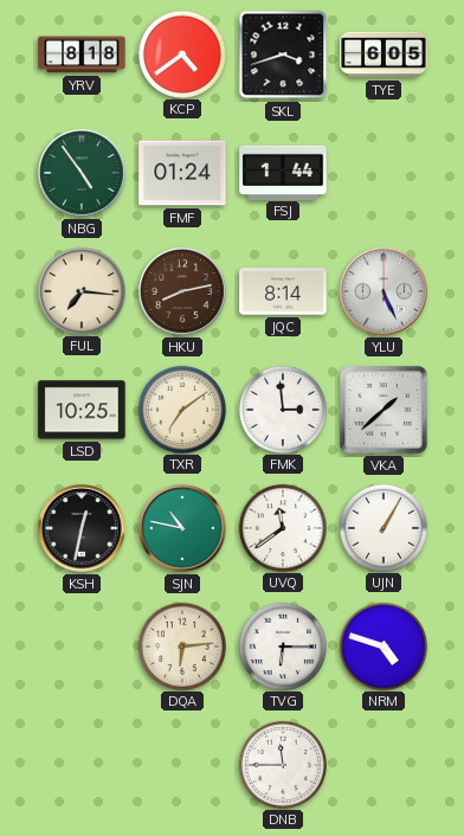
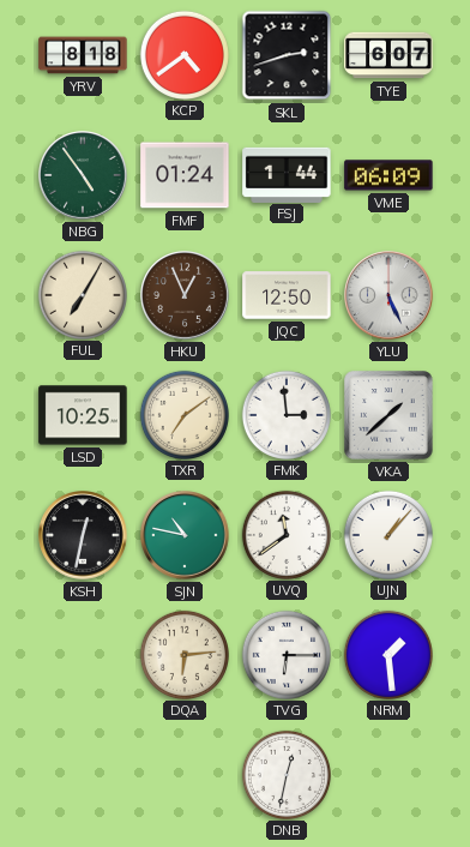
SKL: 3:42 -> 2:42 (287, 55)
TYE: 6:05 -> 6:07 (388, 55)
VME: none -> 06:09 (388, 175)
FUL: 7:16 -> 7:05 (82, 294)
HKU: 8:13 -> 12:56 (185, 295)
JQC: 8:14 -> 12:50 (287, 295)
UJN: 1:05 -> 1:07 (387, 534)
NRM: 4:48 -> 1:29 (387, 654)
DNB: 11:45 -> 12:32 (285, 774)
